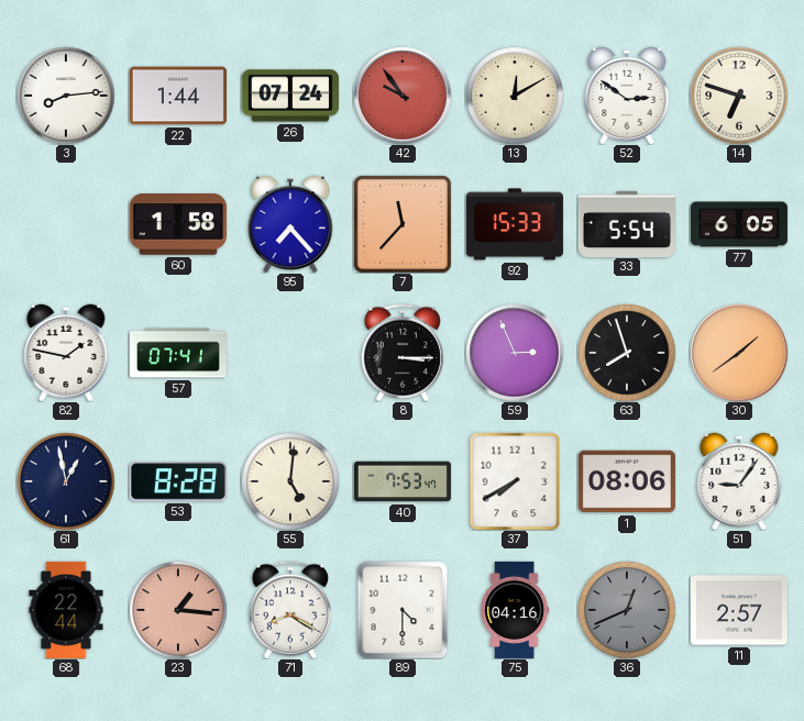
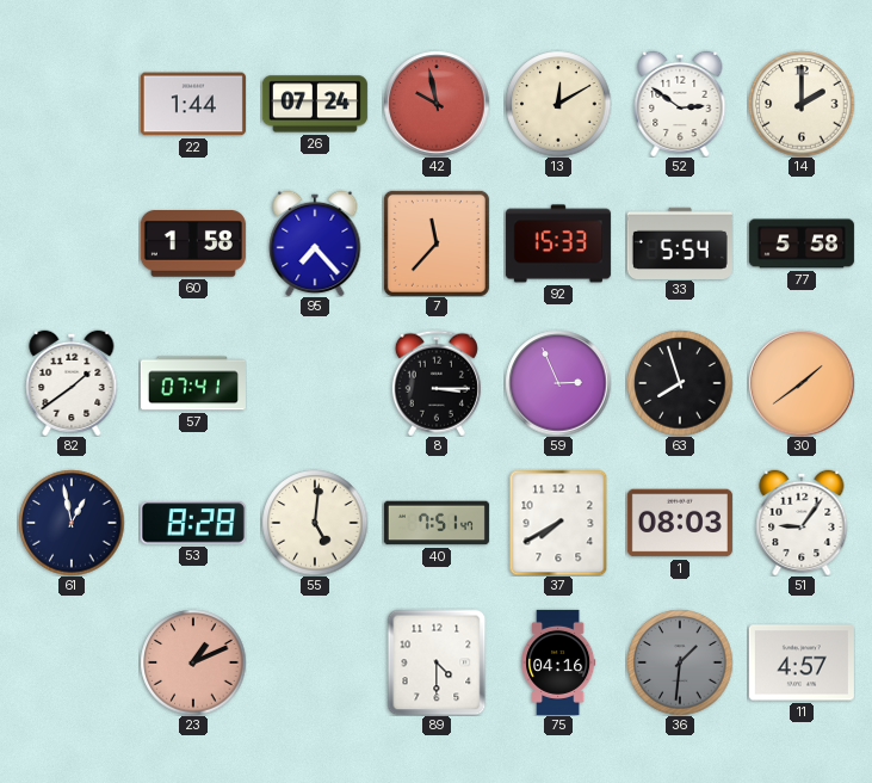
3: 8:14 -> none (66, 96)
42: 9:54 -> 9:58 (437, 104)
14: 6:48 -> 2:00 (802, 104)
77: 6:05 -> 5:58 (802, 243)
82: 1:47 -> 1:39 (72, 383)
40: 7:53 -> 7:51 (437, 523)
1: 08:06 -> 08:03 (680, 523)
68: 22:44 -> none (66, 610)
23: 1:16 -> 1:11 (193, 662)
71: 8:20 -> none (290, 610)
36: 12:41 -> 1:31 (680, 662)
11: 2:57 -> 4:57 (802, 662)
